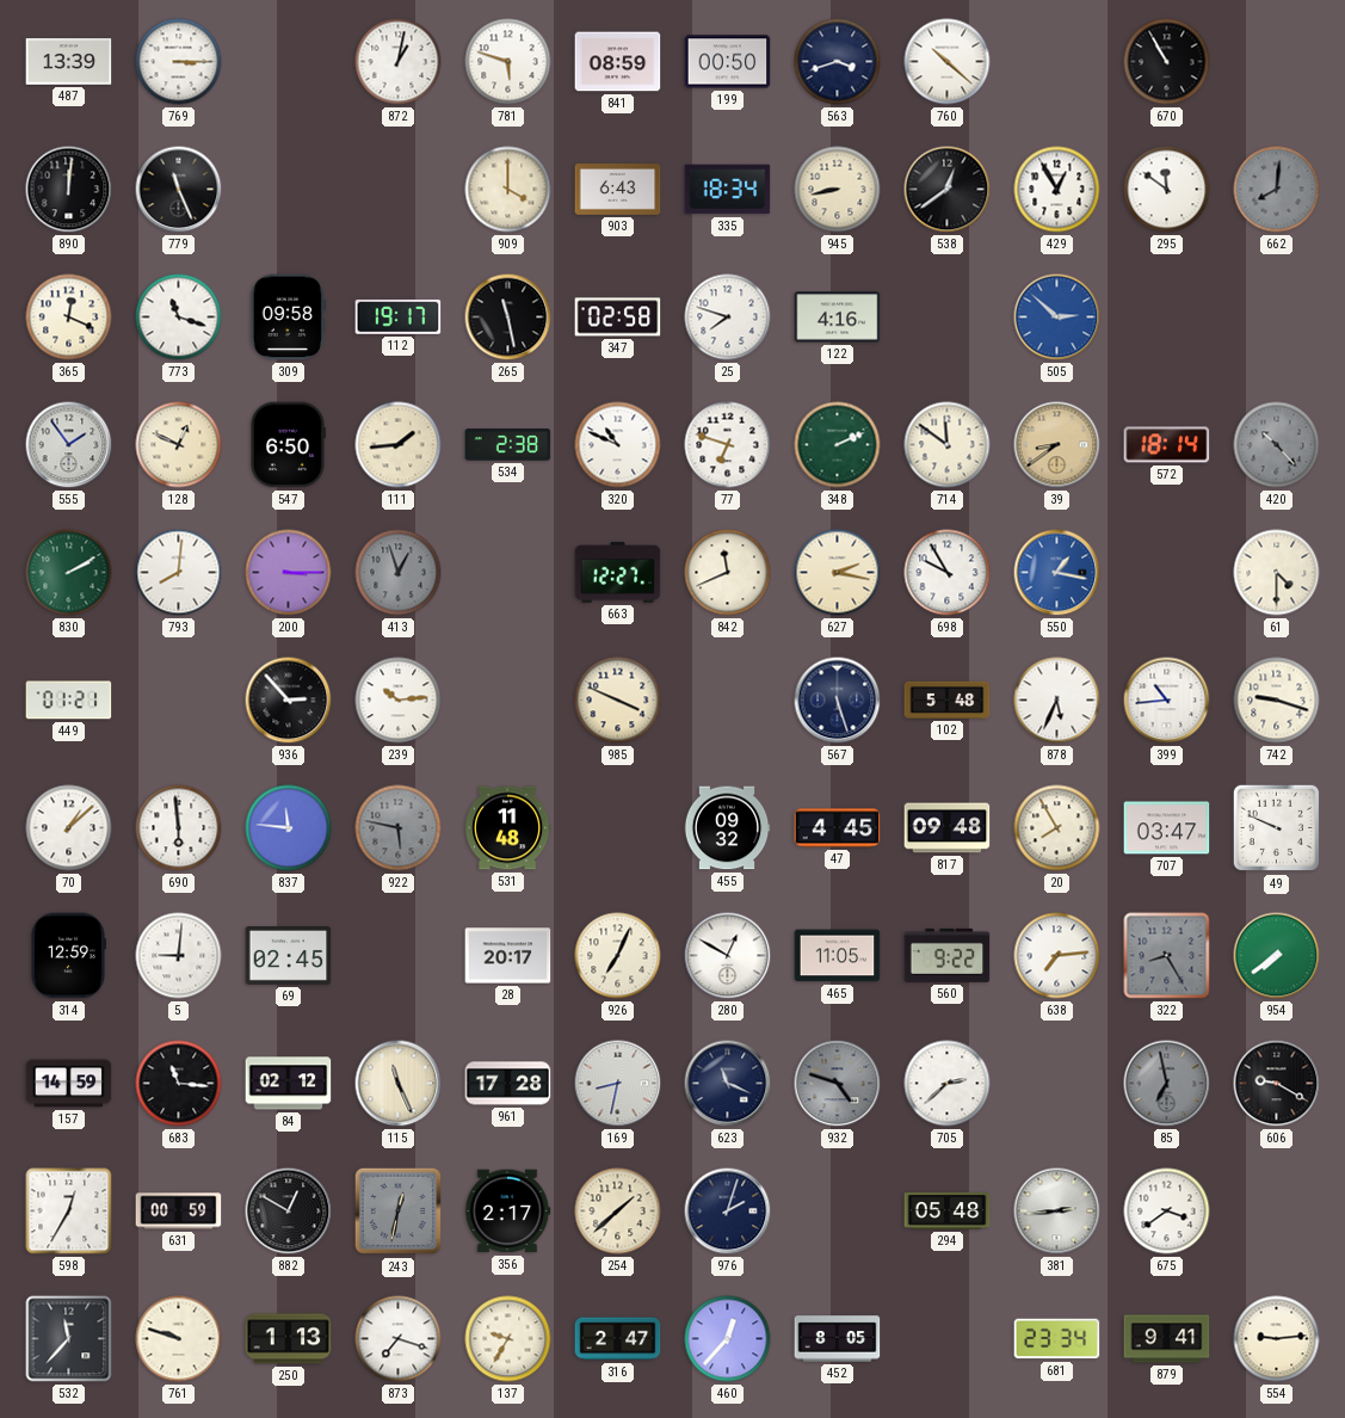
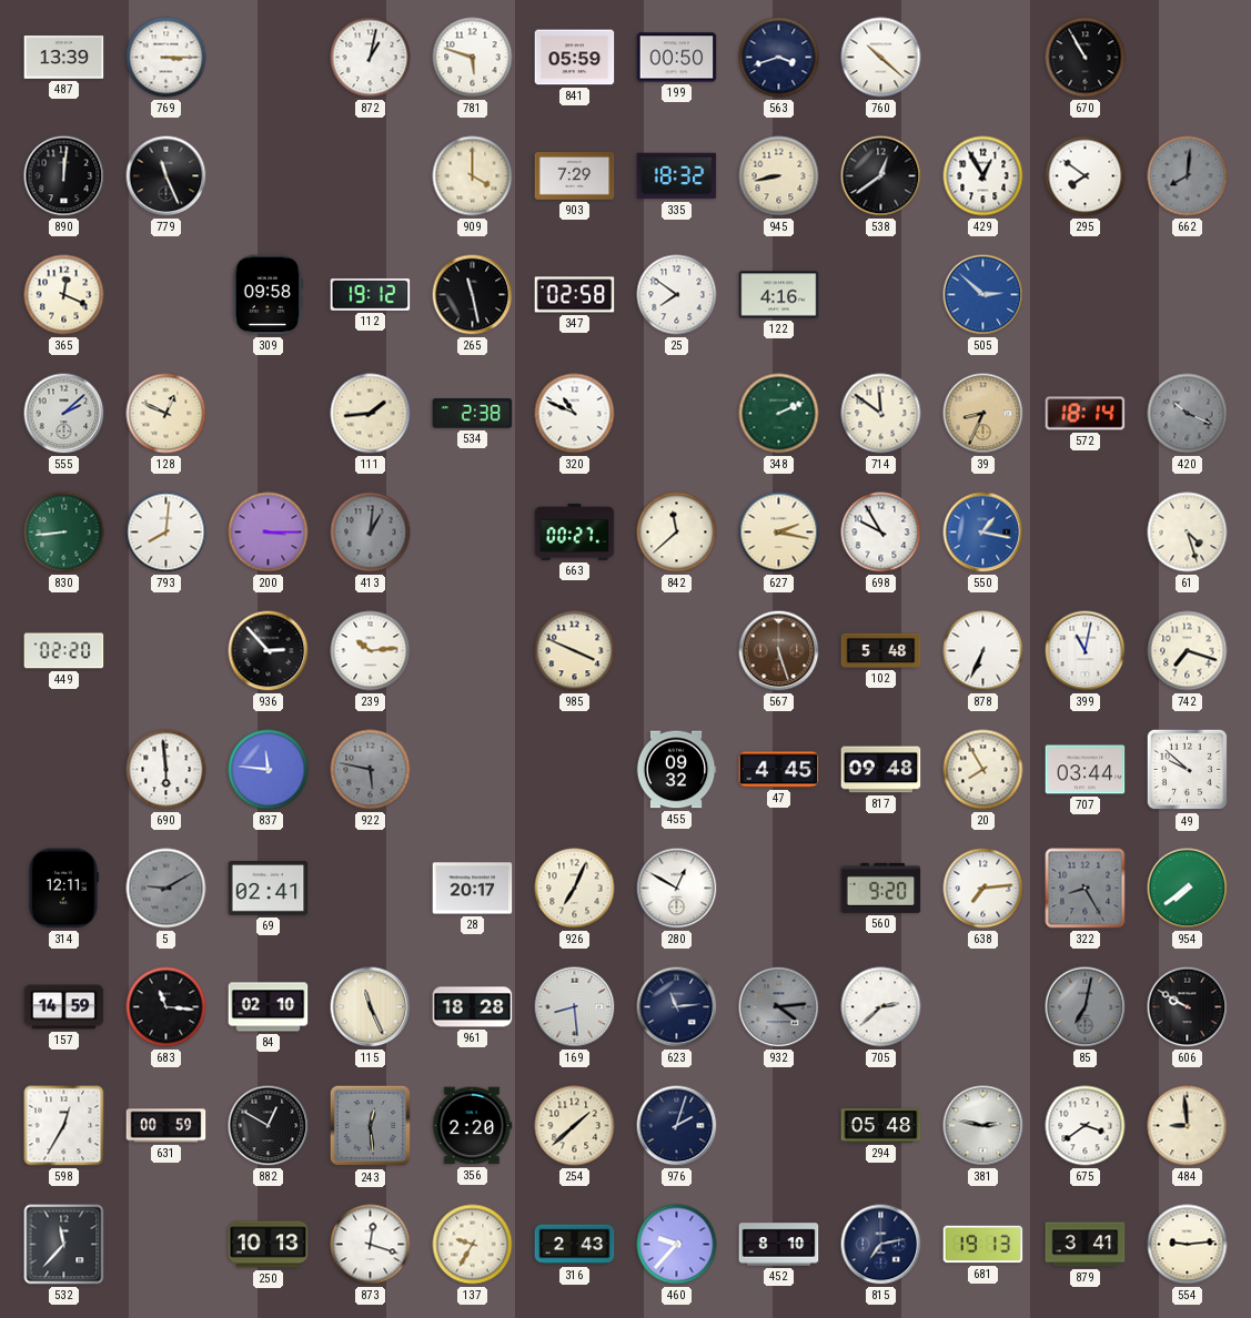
841: 08:59 -> 05:59 (575, 58)
903: 6:43 -> 7:29 (575, 176)
335: 18:34 -> 18:32 (677, 176)
295: 11:51 -> 7:51 (1086, 176)
773: 11:18 -> none (179, 317)
112: 19:17 -> 19:12 (371, 294)
25: 7:48 -> 7:51 (677, 295)
555: 1:54 -> 2:08 (64, 414)
547: 6:50 -> none (289, 445)
77: 6:48 -> none (728, 445)
39: 8:39 -> 8:34 (983, 414)
420: 10:23 -> 10:19 (1188, 414)
830: 2:10 -> 8:44 (64, 533)
413: 12:57 -> 1:01 (371, 533)
663: 12:27 -> 00:27 (575, 531)
842: 11:41 -> 11:38 (677, 533)
61: 4:30 -> 4:27 (1188, 533)
449: 01:21 -> 02:20 (64, 651)
567 dial: navy -> brown (779, 651)
878: 5:34 -> 6:34 (983, 651)
399: 10:44 -> 11:02 (1086, 651)
742: 9:18 -> 7:18 (1188, 651)
70: 1:08 -> none (69, 828)
531: 11:48 -> none (507, 828)
707: 03:47 -> 03:44 (1086, 770)
49: 9:49 -> 9:52 (1188, 770)
314: 12:59 -> 12:11 (63, 889)
5: 9:01 -> 9:10 (167, 889)
5 dial: white -> grey (167, 889)
69: 02:45 -> 02:41 (269, 889)
465: 11:05 -> none (838, 956)
560: 9:22 -> 9:20 (881, 888)
84: 02:12 -> 02:10 (269, 1007)
961: 17:28 -> 18:28 (473, 1007)
169: 8:32 -> 8:29 (575, 1007)
623: 11:19 -> 11:14 (677, 1007)
932: 4:48 -> 4:14 (779, 1007)
85: 6:58 -> 7:02 (1086, 1007)
606: 9:20 -> 9:50 (1188, 1007)
243: 12:32 -> 12:29 (371, 1126)
356: 2:17 -> 2:20 (472, 1126)
381: 2:44 -> 2:47 (983, 1126)
484: none -> 8:59 (1188, 1126)
761: 9:48 -> none (179, 1339)
250: 1:13 -> 10:13 (269, 1245)
873: 7:18 -> 12:18 (371, 1245)
316: 2:47 -> 2:43 (575, 1245)
460: 12:37 -> 9:37 (677, 1245)
452: 8:05 -> 8:10 (779, 1245)
815: none -> 7:13 (881, 1245)
681: 23:34 -> 19:13 (983, 1245)
879: 9:41 -> 3:41 (1086, 1245)
